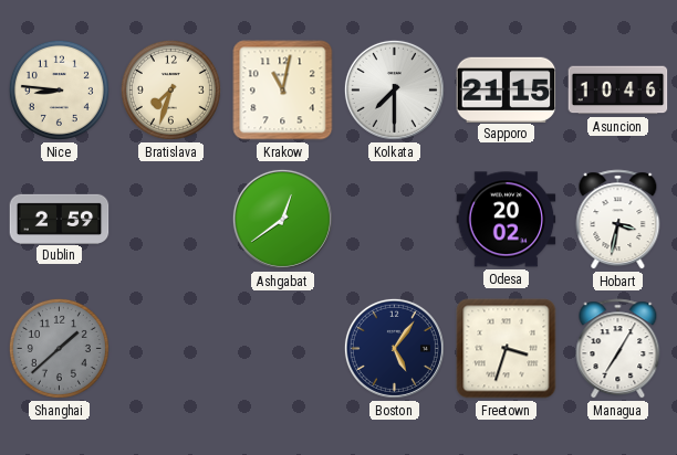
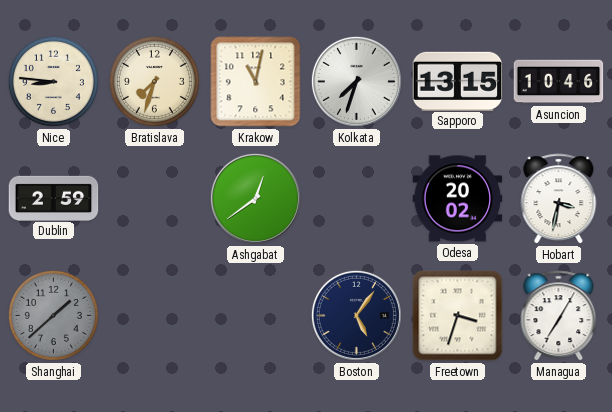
Kolkata: 7:30 -> 7:33 (356, 81)
Sapporo: 21:15 -> 13:15 (458, 81)
